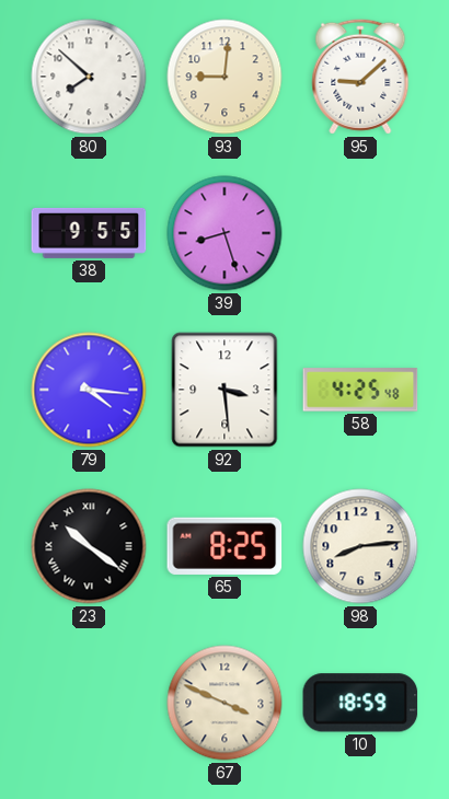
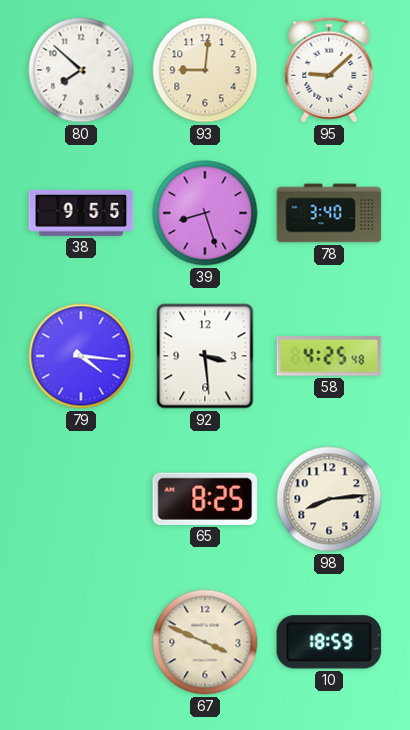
78: none -> 3:40 (329, 213)
23: 10:21 -> none (89, 546)
